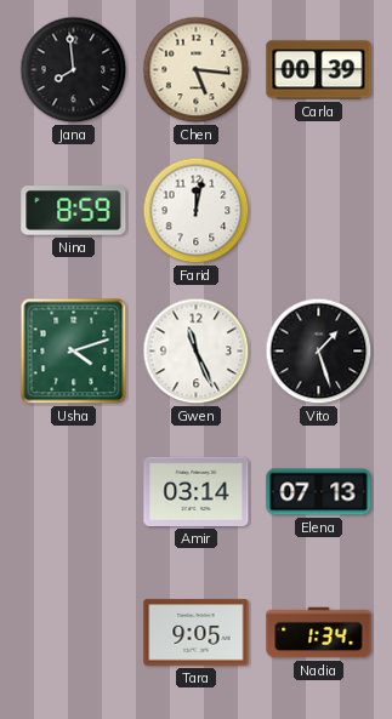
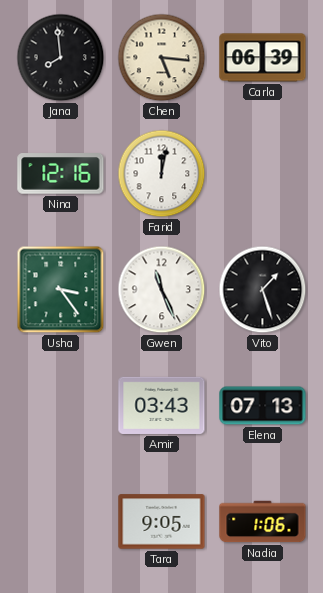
Carla: 00:39 -> 06:39 (263, 58)
Nina: 8:59 -> 12:16 (61, 174)
Usha: 4:12 -> 3:24 (61, 290)
Amir: 03:14 -> 03:43 (162, 405)
Nadia: 1:34 -> 1:06 (263, 522)
